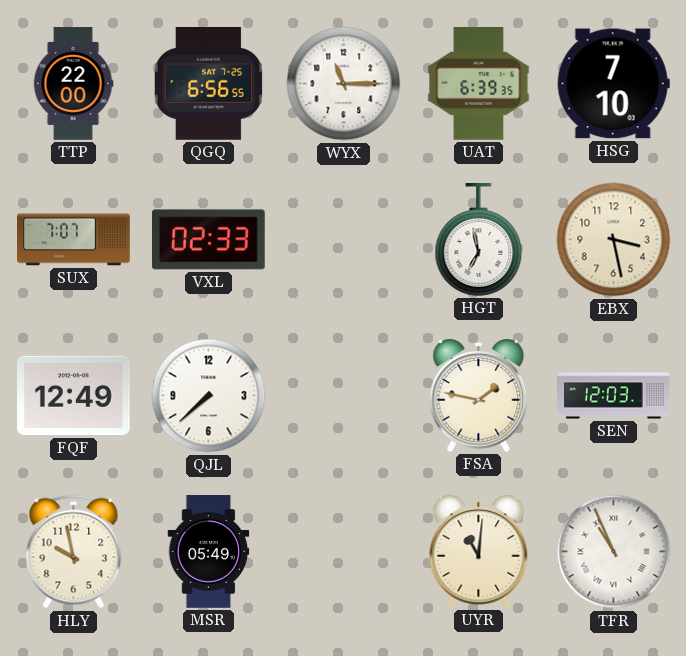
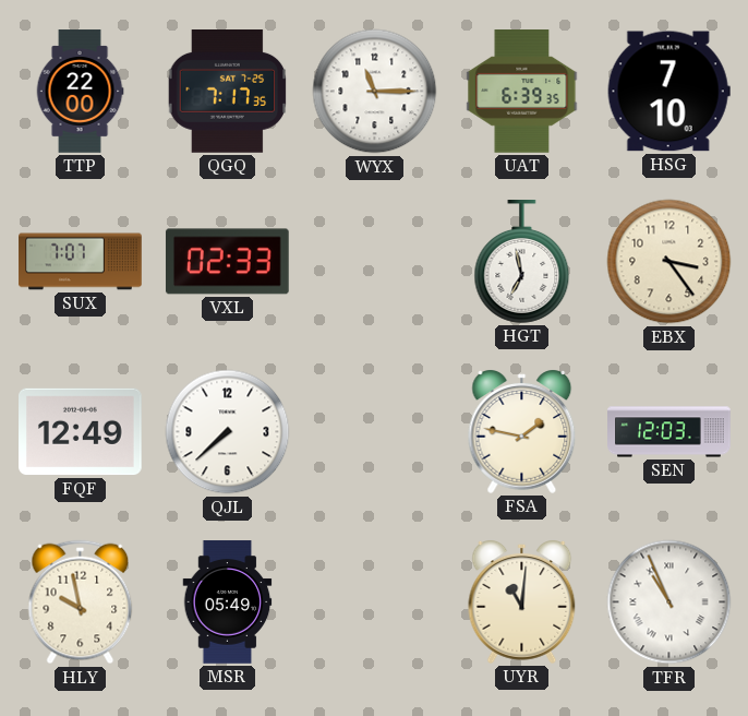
QGQ: 6:56 -> 7:17 (228, 92)
EBX: 3:28 -> 3:24 (669, 262)
